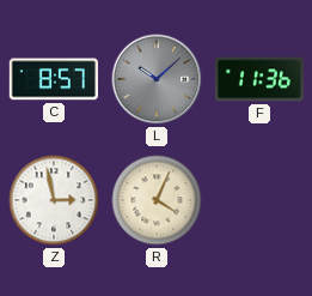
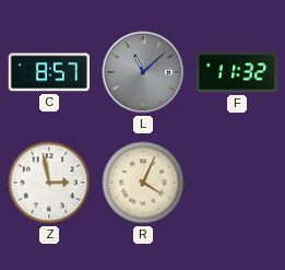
L: 10:08 -> 11:08 (143, 72)
F: 11:36 -> 11:32 (237, 72)
